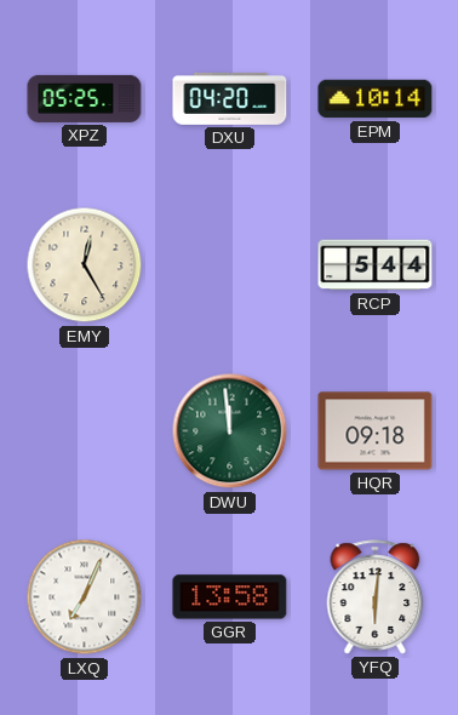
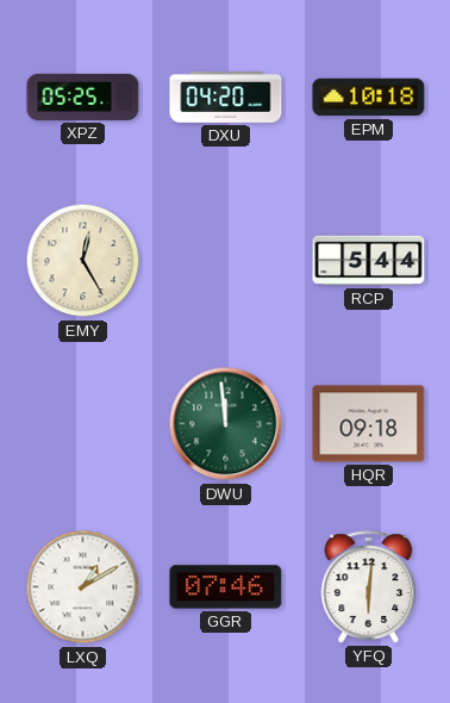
EPM: 10:14 -> 10:18 (369, 98)
LXQ: 7:04 -> 1:10 (83, 587)
GGR: 13:58 -> 07:46 (226, 587)
